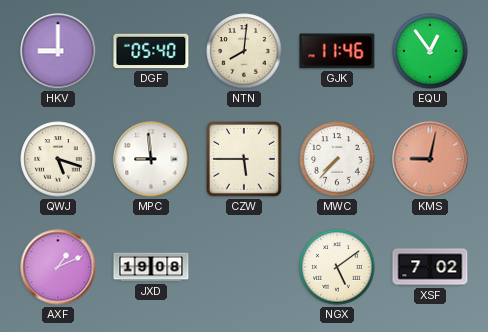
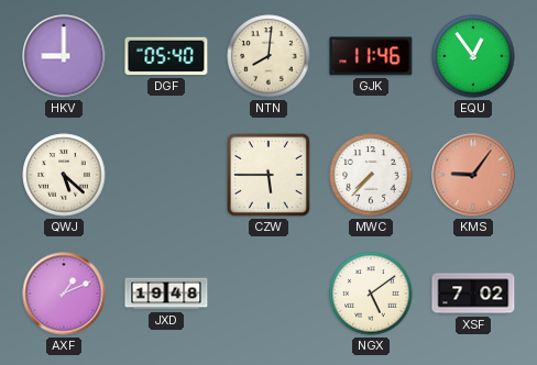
QWJ: 5:18 -> 5:22 (64, 175)
MPC: 8:59 -> none (151, 159)
KMS: 9:02 -> 9:06 (473, 175)
JXD: 19:08 -> 19:48 (166, 294)
